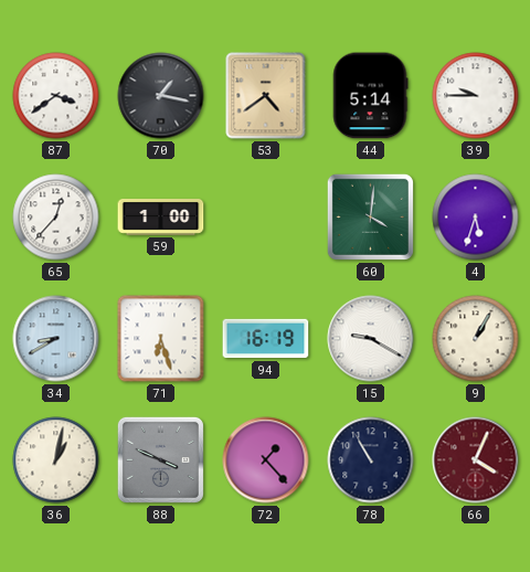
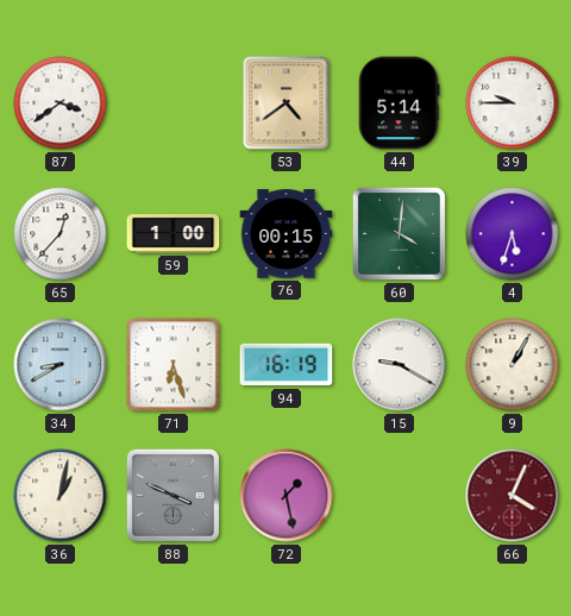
70: 1:17 -> none (161, 96)
76: none -> 00:15 (287, 234)
72: 1:23 -> 1:28 (287, 496)
78: 10:55 -> none (371, 460)
